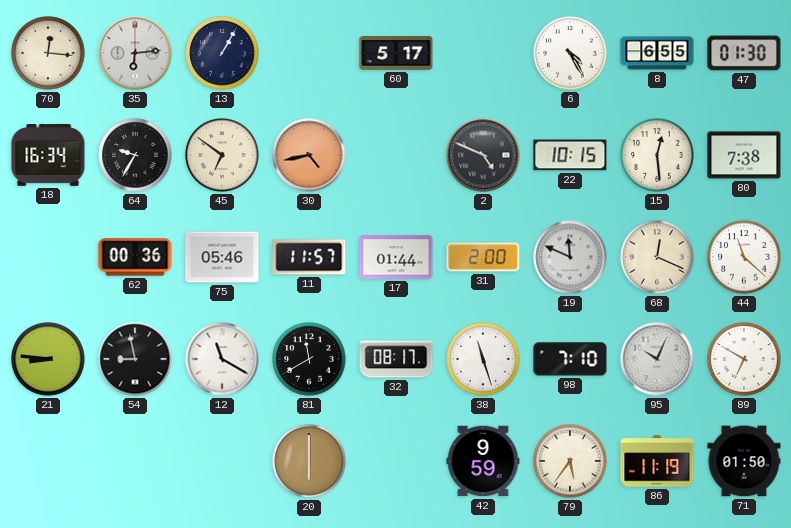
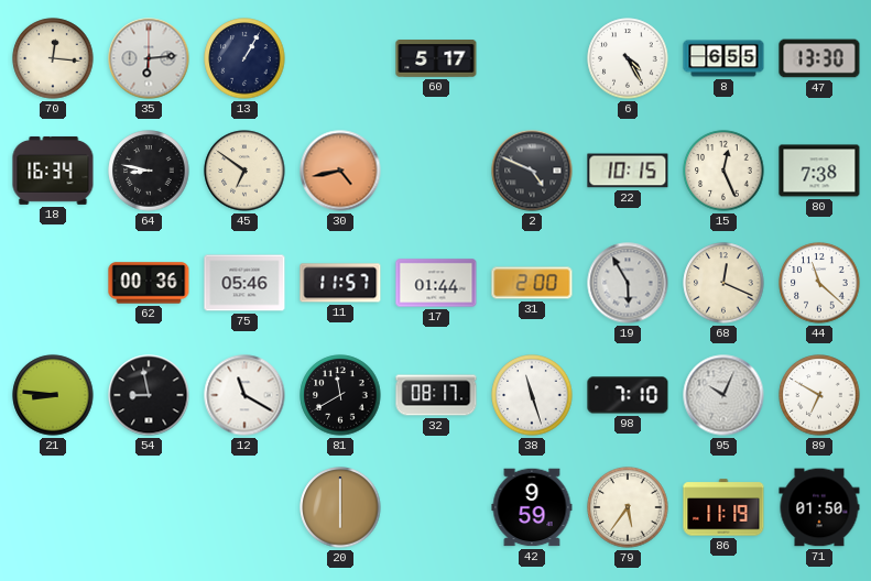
47: 01:30 -> 13:30 (819, 58)
64: 9:35 -> 8:47 (149, 171)
15: 12:29 -> 12:26 (723, 171)
19: 11:49 -> 5:55 (628, 283)
